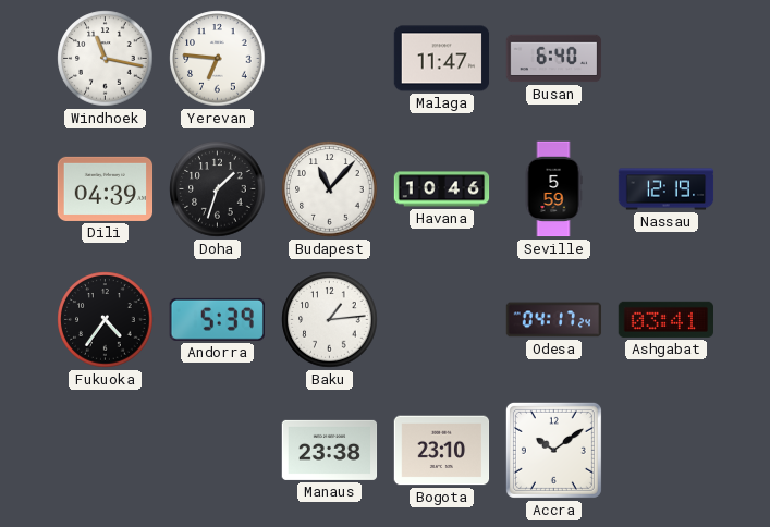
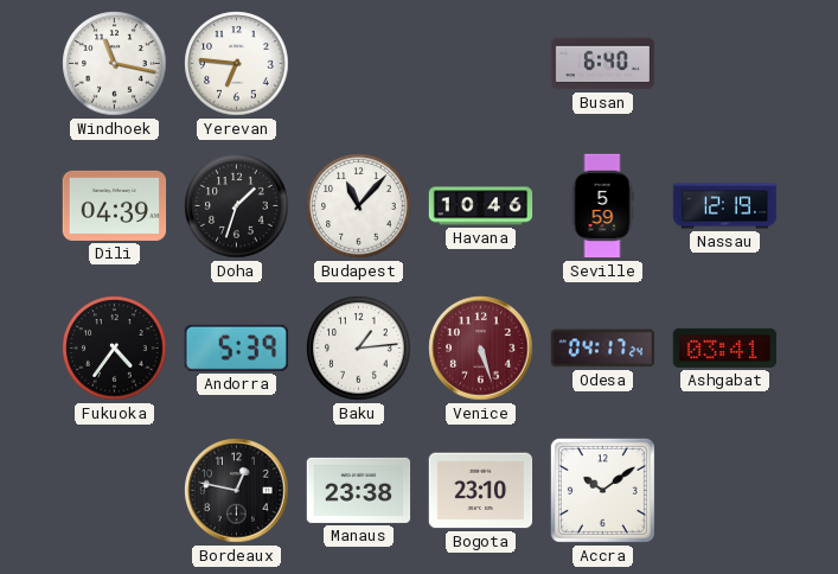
Malaga: 11:47 -> none (442, 59)
Venice: none -> 5:27 (481, 349)
Bordeaux: none -> 12:47 (237, 491)
